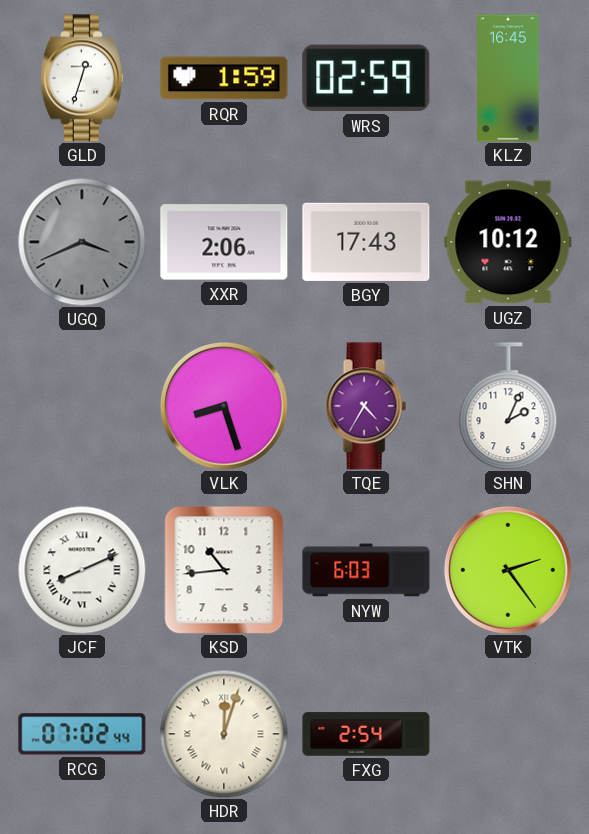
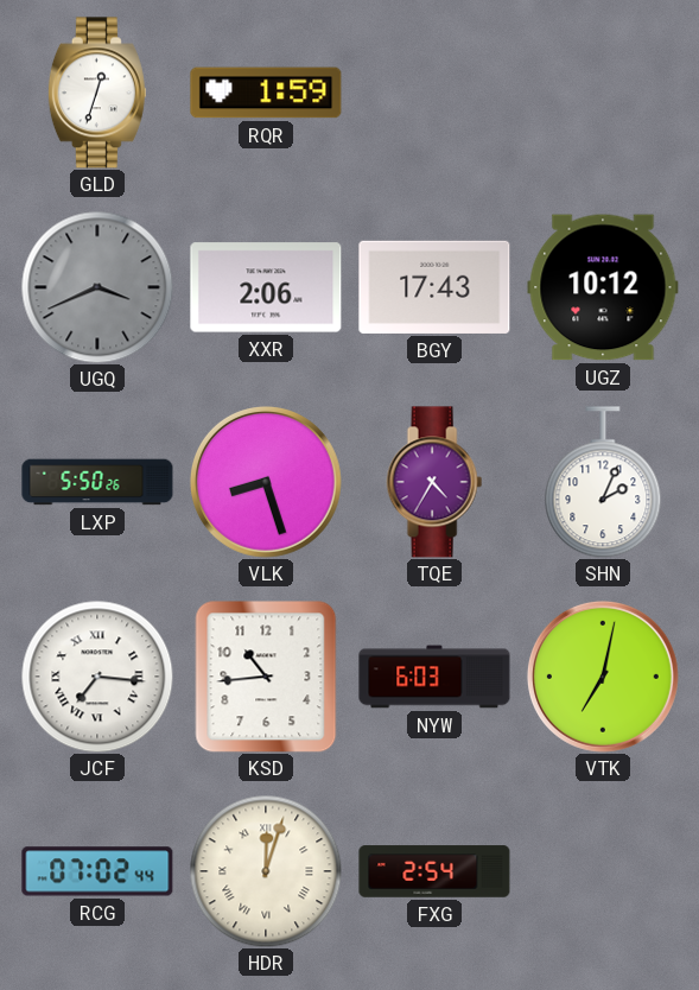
WRS: 02:59 -> none (366, 78)
KLZ: 16:45 -> none (508, 78)
LXP: none -> 5:50 (97, 482)
JCF: 8:11 -> 7:16 (97, 677)
VTK: 2:24 -> 7:02 (603, 677)
